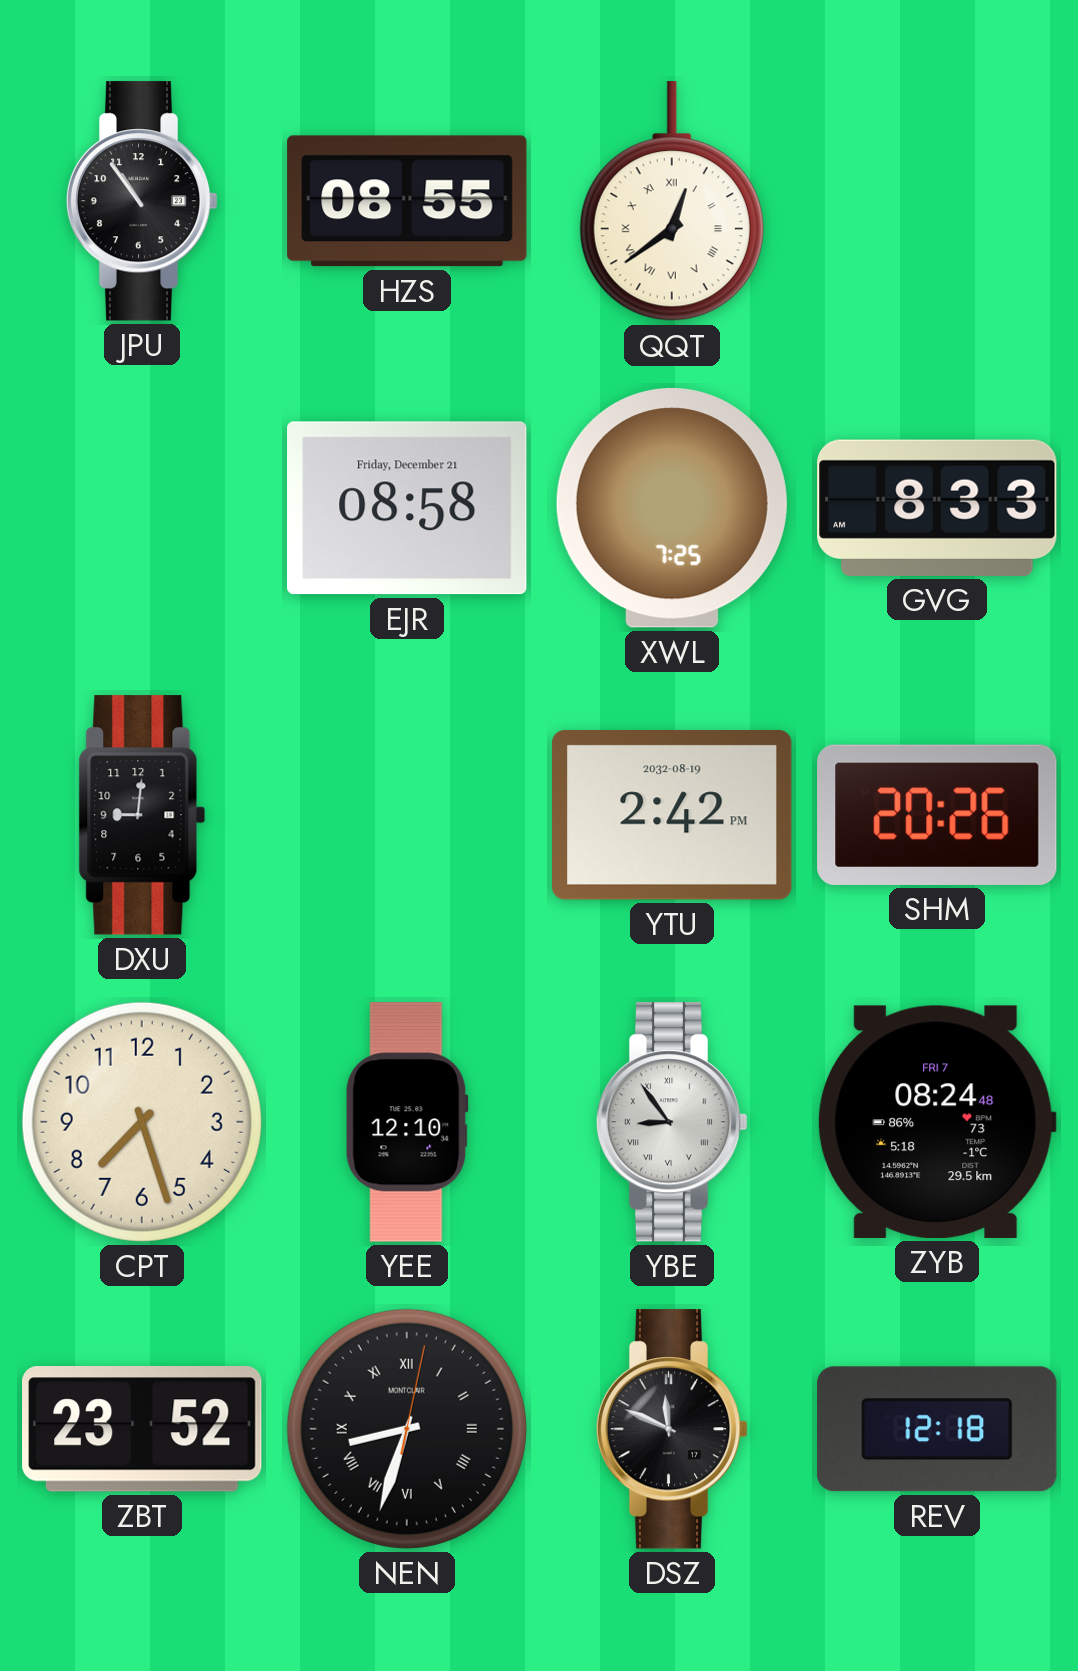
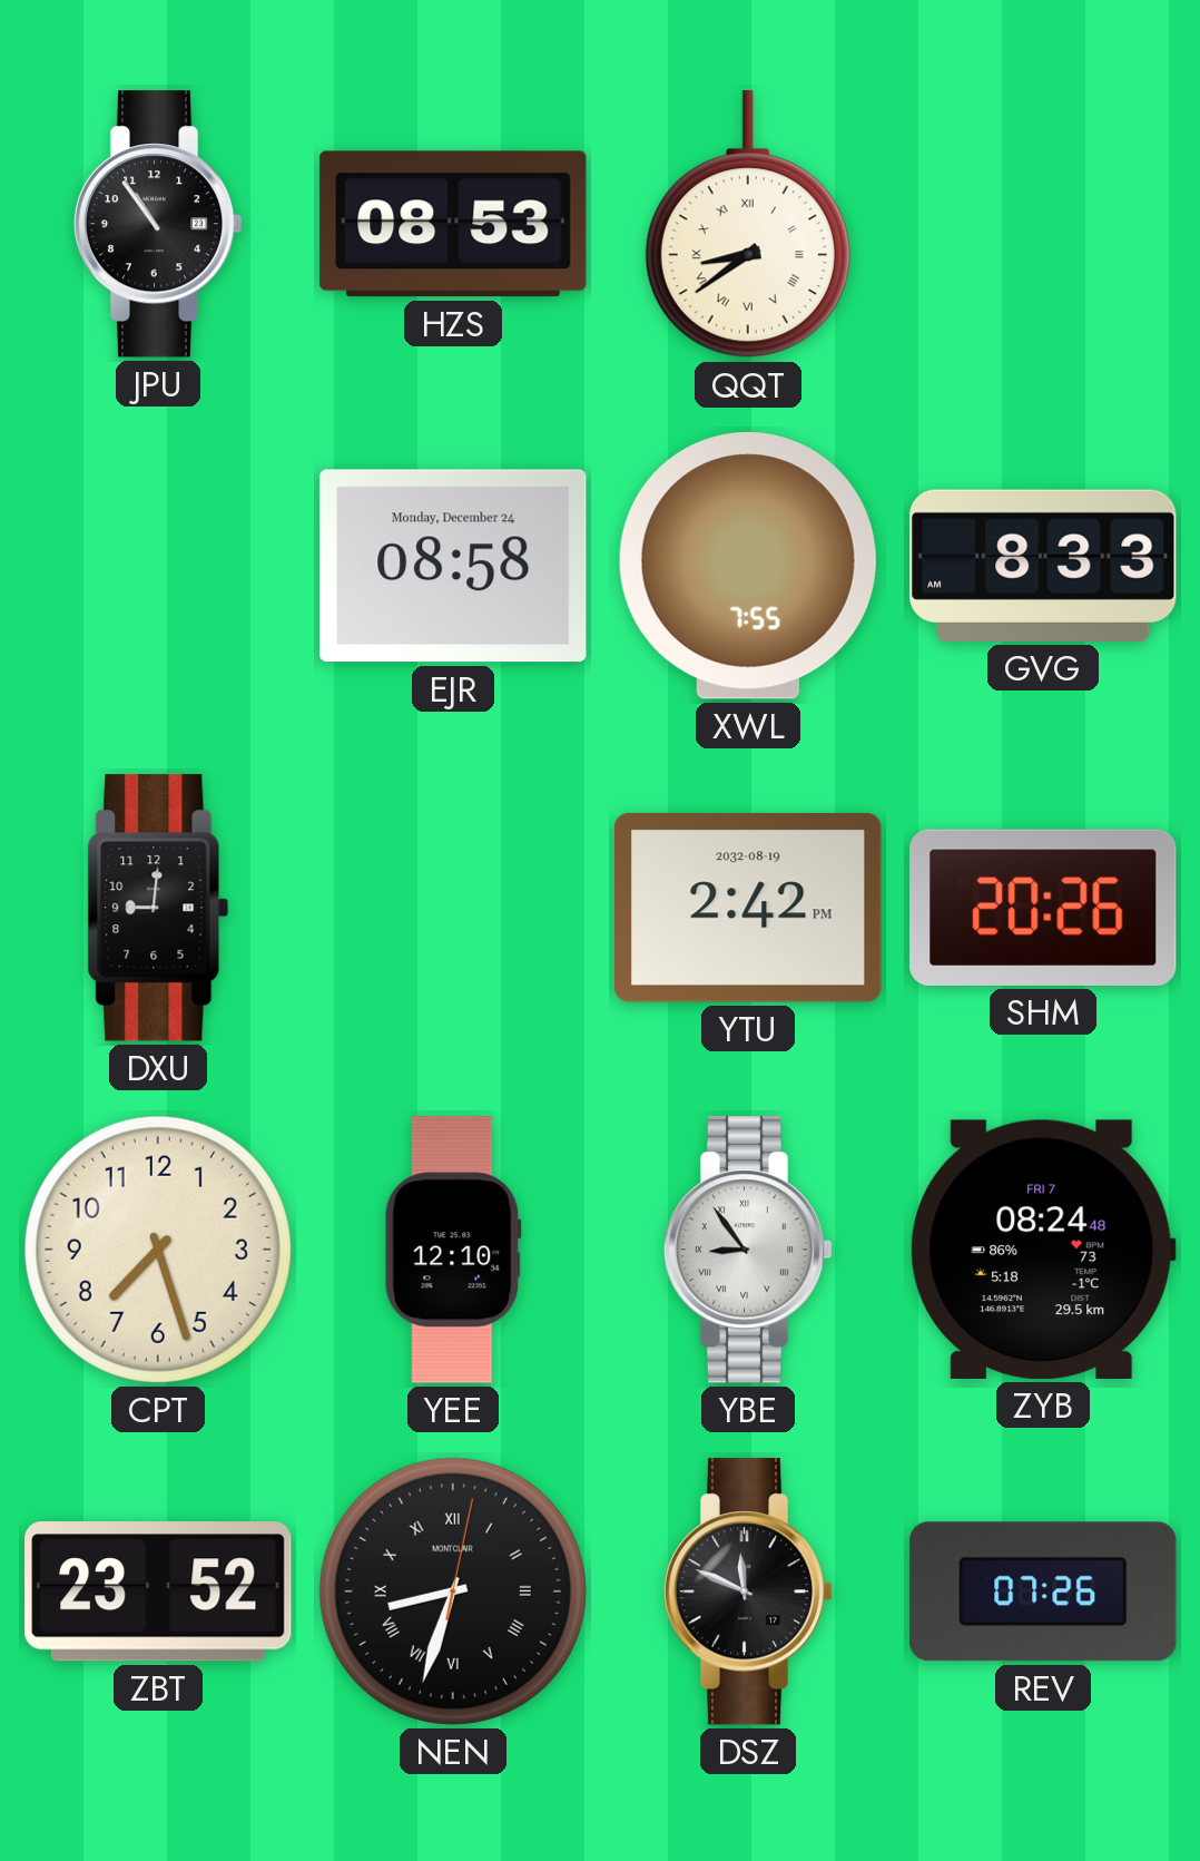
HZS: 08:55 -> 08:53 (453, 224)
QQT: 12:39 -> 8:39 (748, 225)
EJR date: Friday, December 21 -> Monday, December 24 (453, 566)
XWL: 7:25 -> 7:55 (748, 567)
REV: 12:18 -> 07:26 (1043, 1591)
